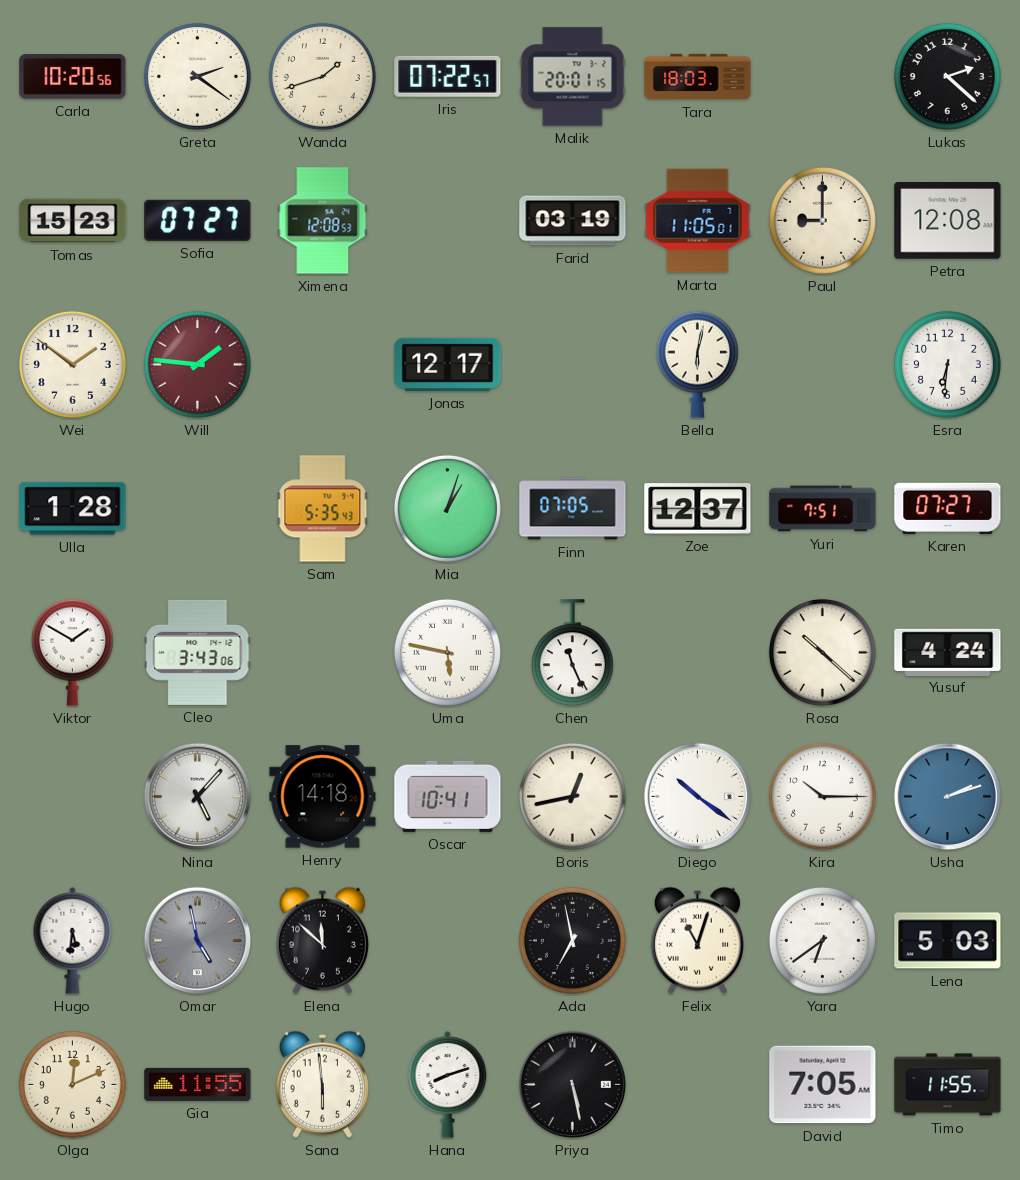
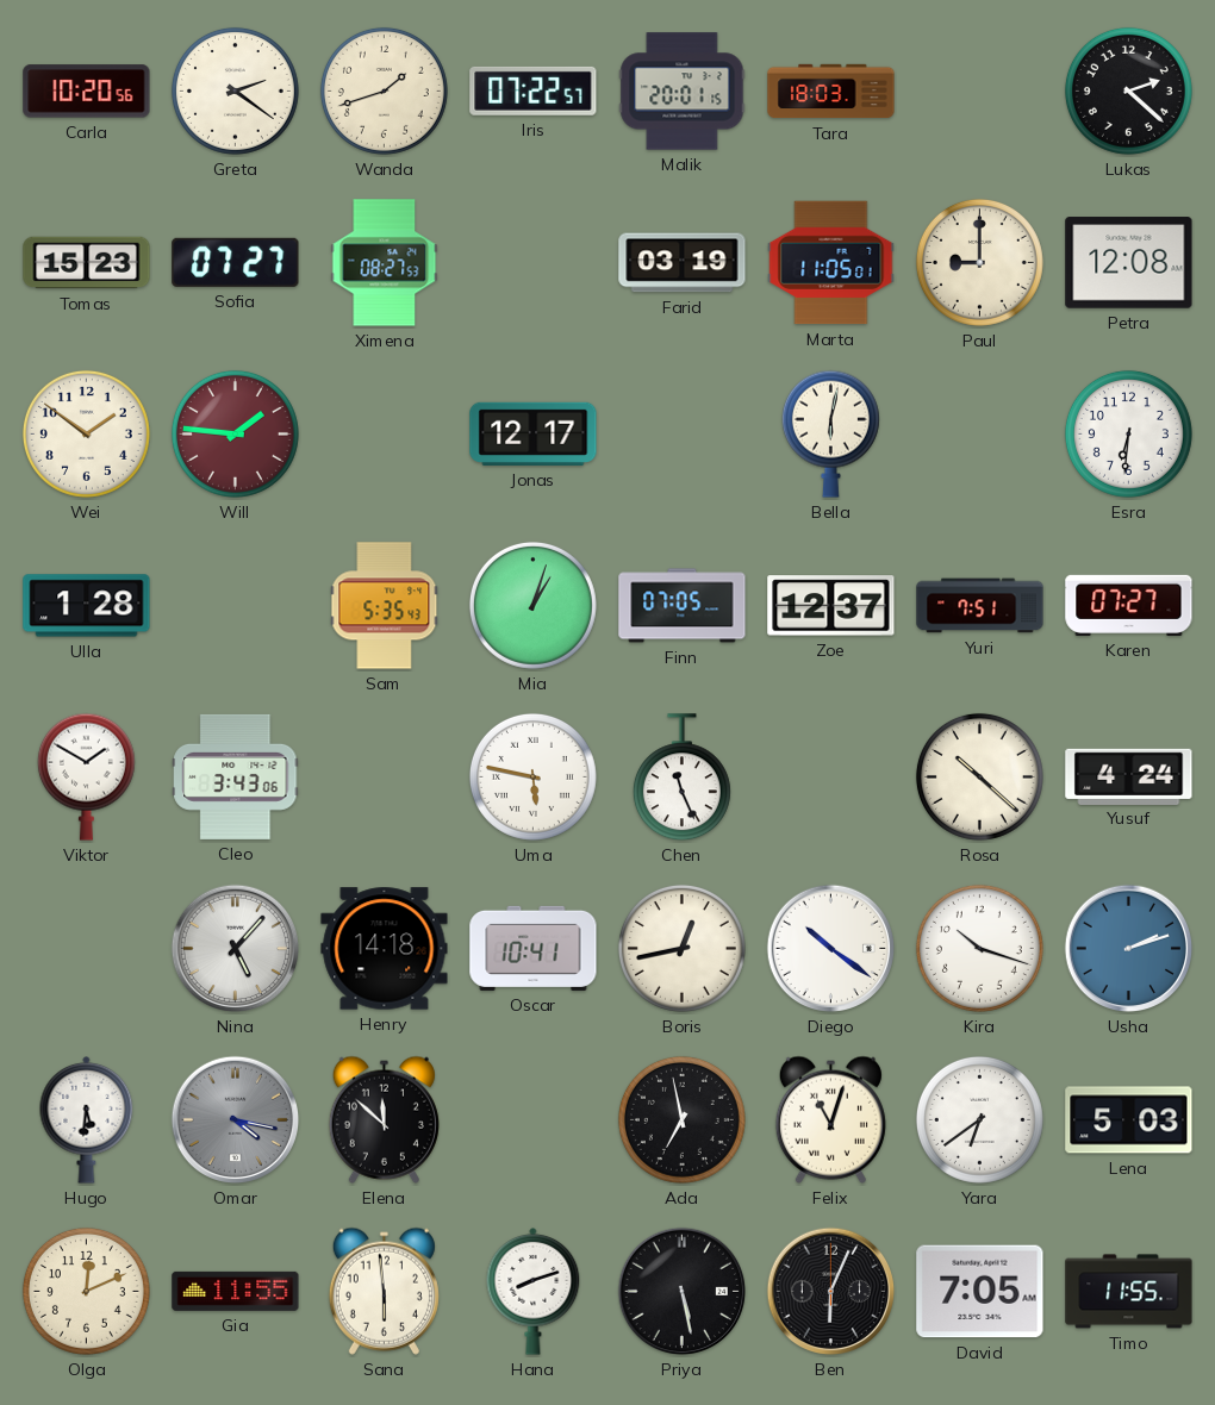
Ximena: 12:08 -> 08:27 (385, 263)
Kira: 10:15 -> 10:18 (979, 948)
Omar: 4:58 -> 4:17 (236, 1120)
Ben: none -> 6:04 (831, 1292)
